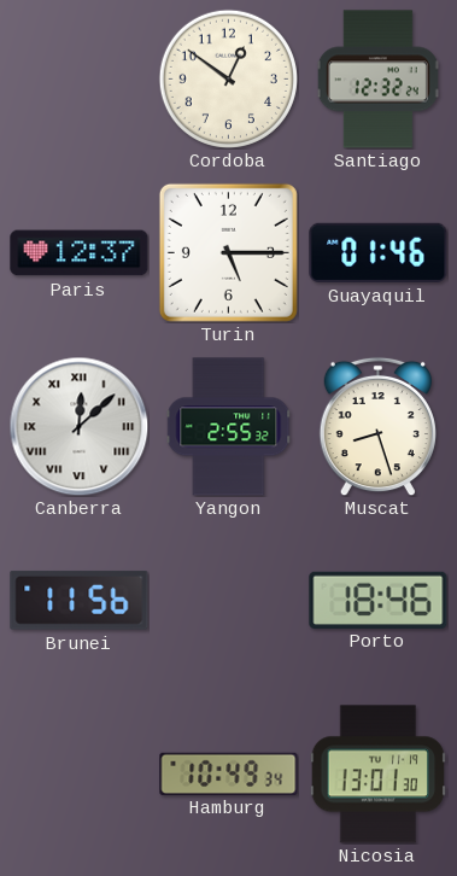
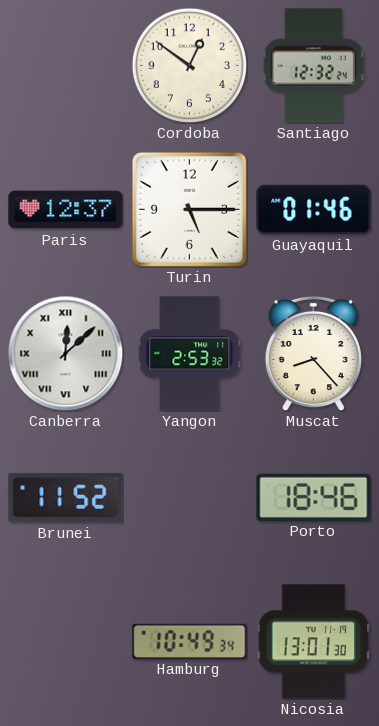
Yangon: 2:55 -> 2:53 (190, 354)
Muscat: 8:27 -> 8:23 (313, 353)
Brunei: 11:56 -> 11:52 (66, 497)
